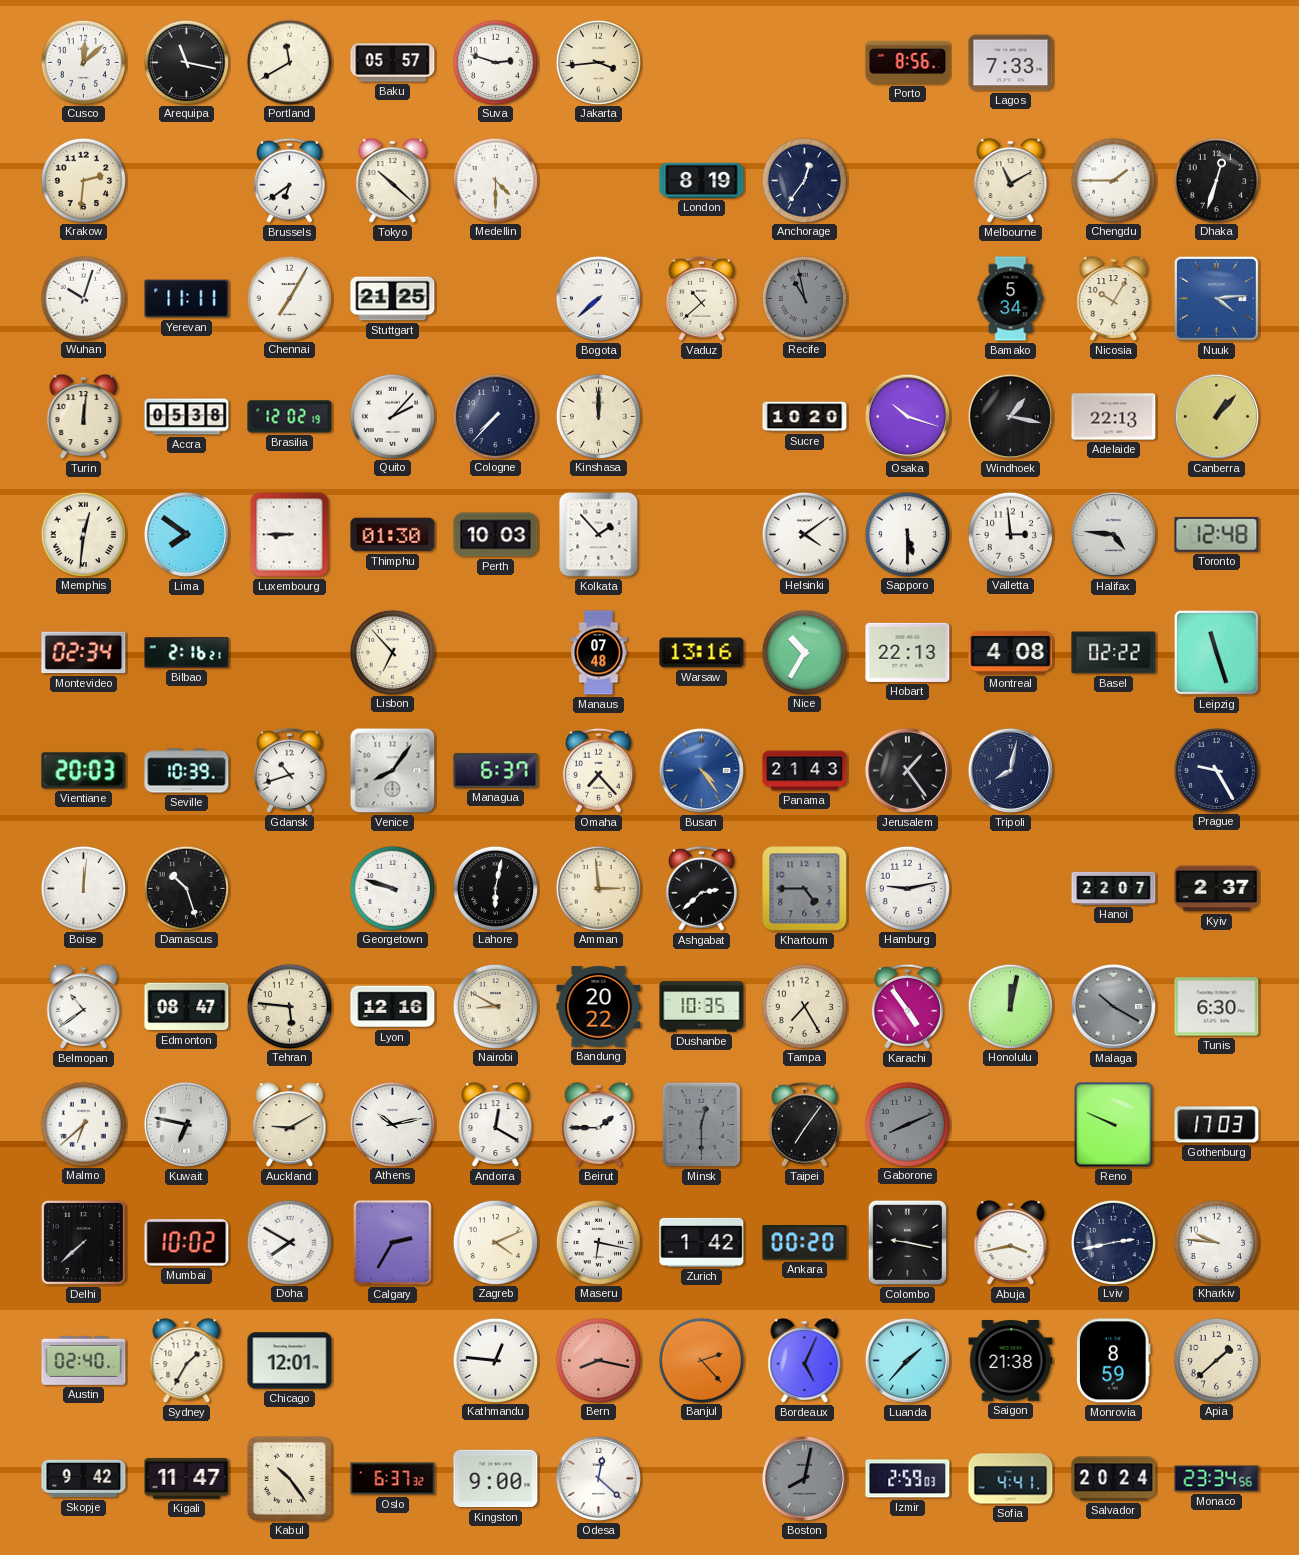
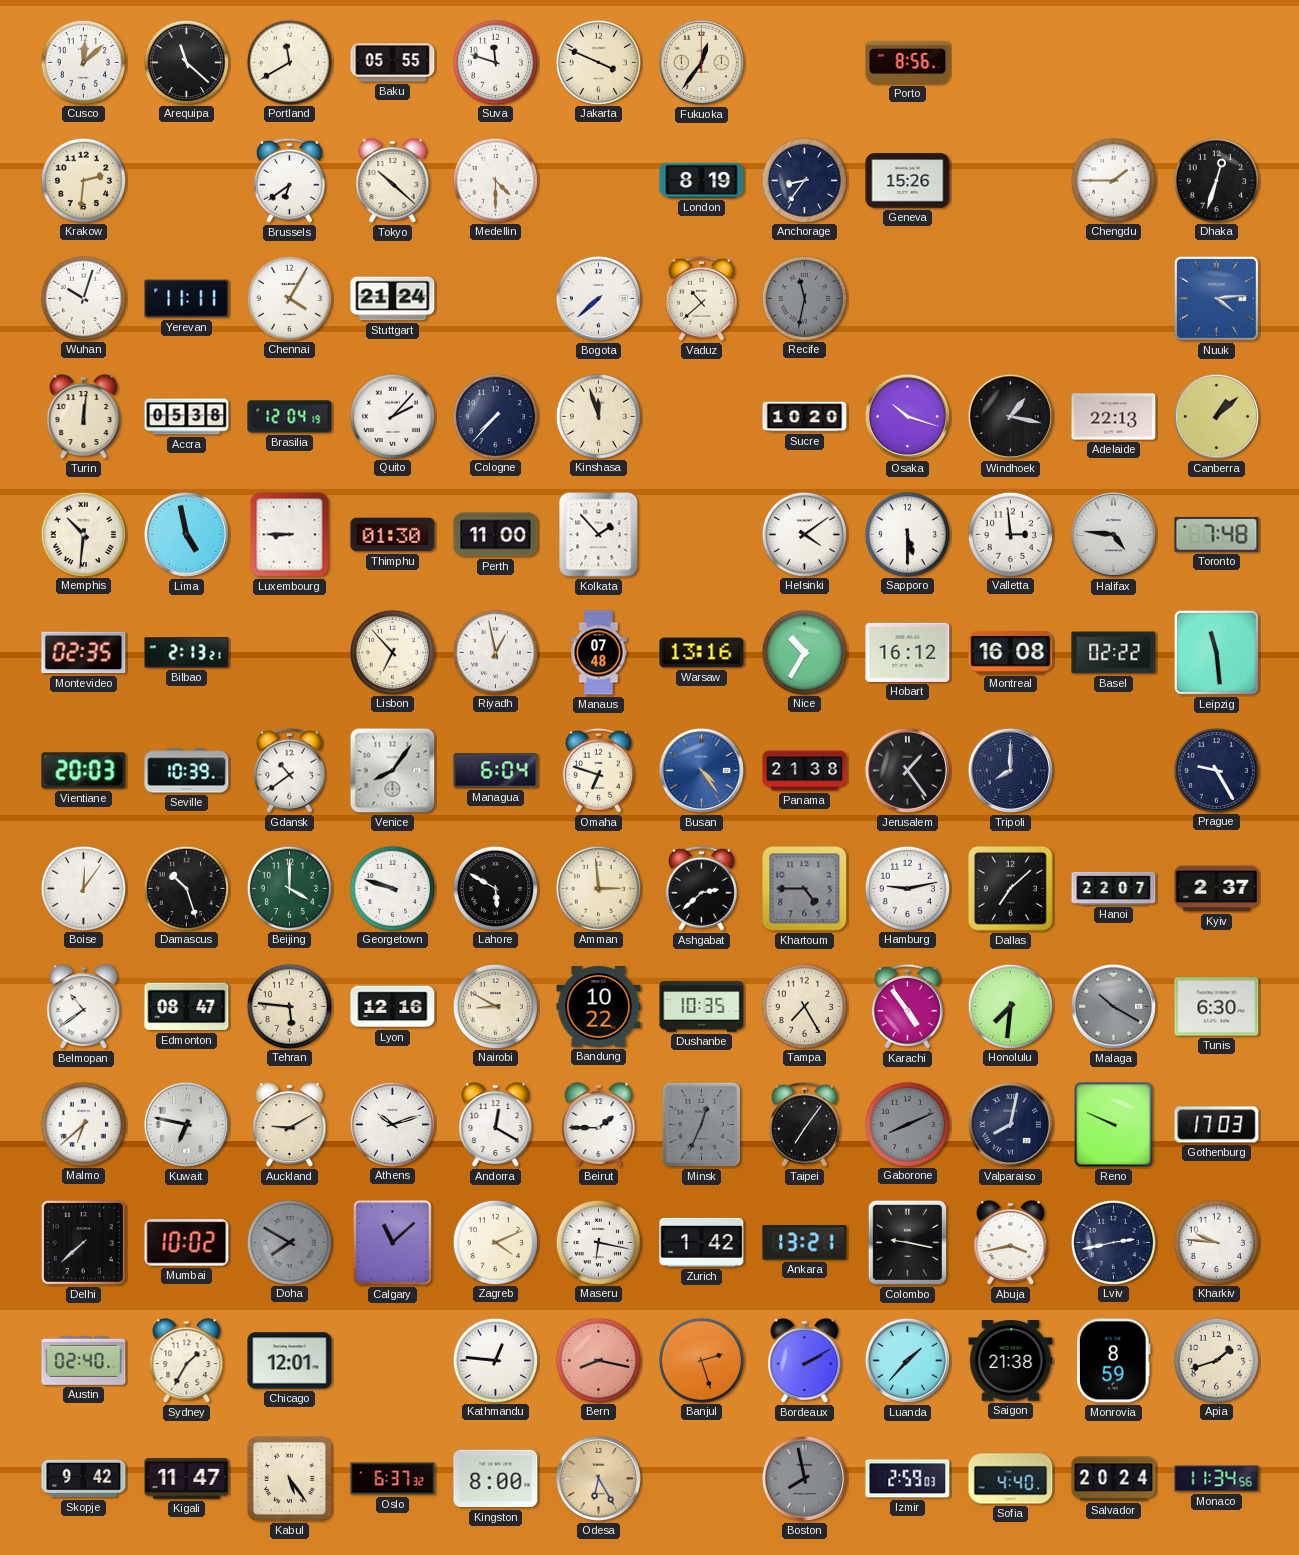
Arequipa: 11:17 -> 11:22 (186, 62)
Baku: 05:57 -> 05:55 (393, 63)
Suva: 2:48 -> 11:48 (495, 62)
Jakarta: 3:44 -> 3:49 (598, 62)
Fukuoka: none -> 12:36 (701, 62)
Lagos: 7:33 -> none (1011, 63)
Anchorage: 12:36 -> 8:36 (804, 180)
Geneva: none -> 15:26 (908, 181)
Melbourne: 11:10 -> none (1011, 181)
Chennai: 7:05 -> 4:05 (289, 298)
Stuttgart: 21:25 -> 21:24 (393, 299)
Recife: 10:58 -> 11:32 (804, 298)
Bamako: 5:34 -> none (1011, 299)
Nicosia: 10:05 -> none (1114, 299)
Brasilia: 12:02 -> 12:04 (290, 417)
Kinshasa: 12:00 -> 11:57 (598, 416)
Canberra: 1:07 -> 1:08 (1216, 416)
Memphis: 12:31 -> 10:31 (83, 534)
Lima: 7:51 -> 4:58 (186, 534)
Perth: 10:03 -> 11:00 (496, 535)
Toronto: 12:48 -> 7:48 (1217, 534)
Montevideo: 02:34 -> 02:35 (84, 653)
Bilbao: 2:16 -> 2:13 (187, 653)
Riyadh: none -> 12:58 (495, 652)
Hobart: 22:13 -> 16:12 (908, 652)
Montreal: 4:08 -> 16:08 (1011, 652)
Leipzig: 11:27 -> 11:29 (1216, 652)
Gdansk: 10:42 -> 10:39 (289, 770)
Managua: 6:37 -> 6:04 (496, 771)
Omaha: 7:23 -> 6:48 (598, 770)
Panama: 21:43 -> 21:38 (805, 771)
Tripoli: 8:02 -> 8:00 (1010, 770)
Boise: 12:01 -> 12:06 (83, 888)
Beijing: none -> 4:00 (289, 888)
Lahore: 6:02 -> 5:50 (495, 888)
Dallas: none -> 7:08 (1011, 889)
Bandung: 20:22 -> 10:22 (599, 1007)
Honolulu: 12:02 -> 7:31 (1010, 1006)
Athens: 10:13 -> 10:12 (392, 1124)
Minsk: 12:30 -> 12:34 (702, 1125)
Valparaiso: none -> 8:02 (1010, 1124)
Doha dial: white -> grey (289, 1242)
Calgary: 2:35 -> 11:08 (393, 1243)
Ankara: 00:20 -> 13:21 (805, 1243)
Banjul: 2:23 -> 2:27 (701, 1360)
Bordeaux: 5:04 -> 2:10 (805, 1361)
Apia: 1:38 -> 1:42 (1216, 1360)
Kabul: 10:24 -> 5:24 (290, 1479)
Kingston: 9:00 -> 8:00 (496, 1479)
Odesa: 12:22 -> 6:25 (598, 1478)
Odesa dial: white -> champagne (598, 1478)
Boston: 8:02 -> 7:58 (804, 1478)
Sofia: 4:41 -> 4:40 (1011, 1479)
Monaco: 23:34 -> 11:34 (1217, 1479)
